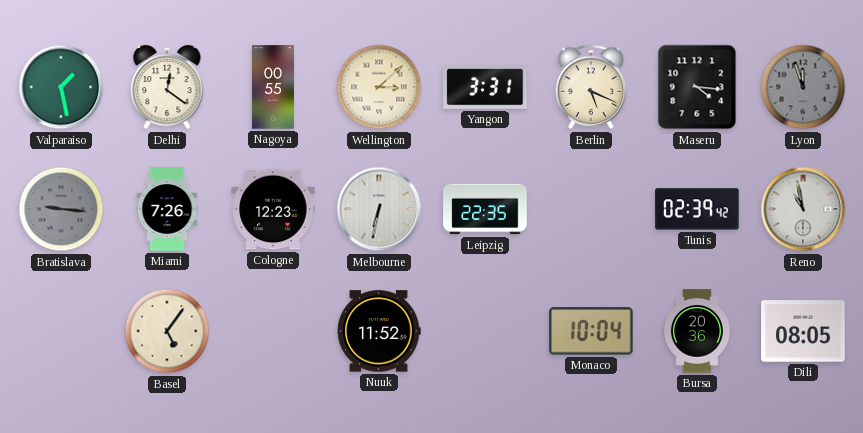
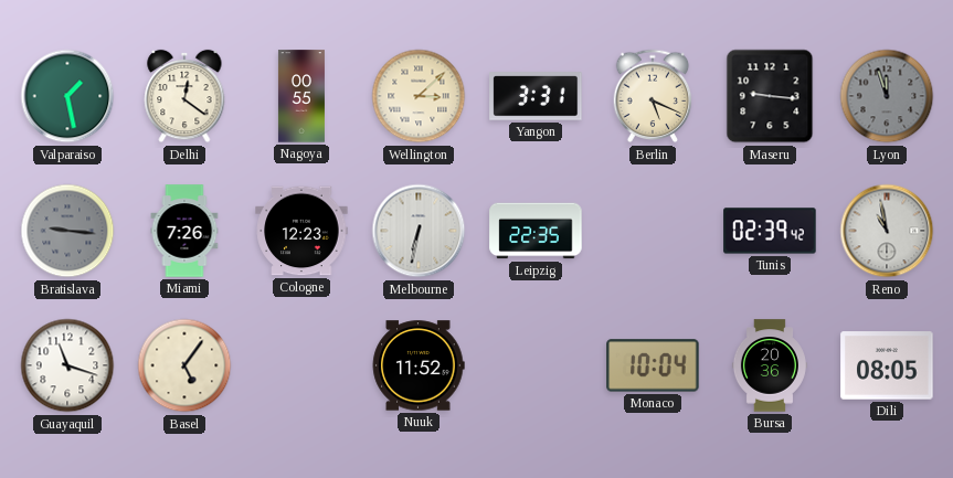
Maseru: 4:16 -> 9:16 (770, 96)
Guayaquil: none -> 11:18 (67, 365)
